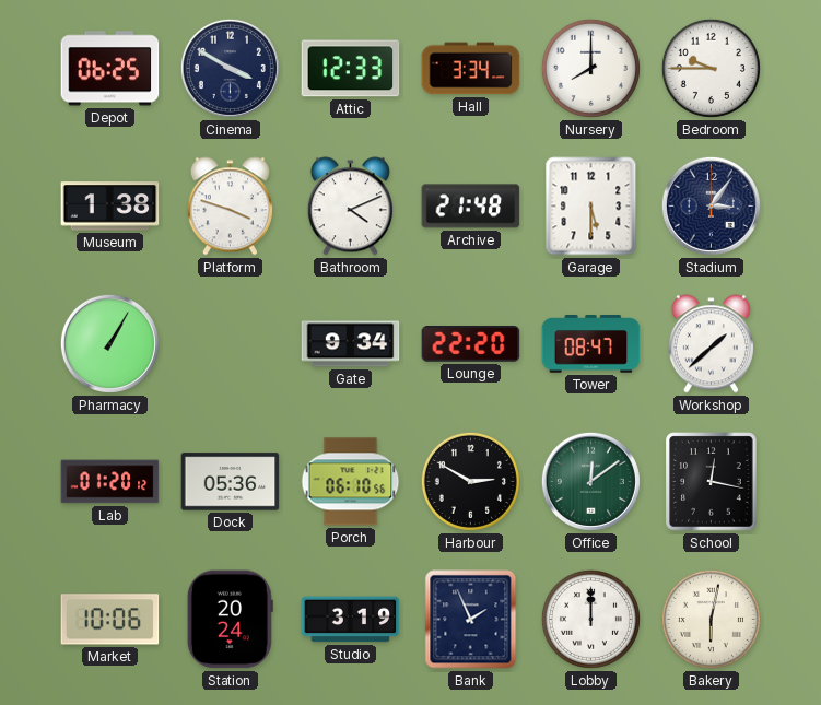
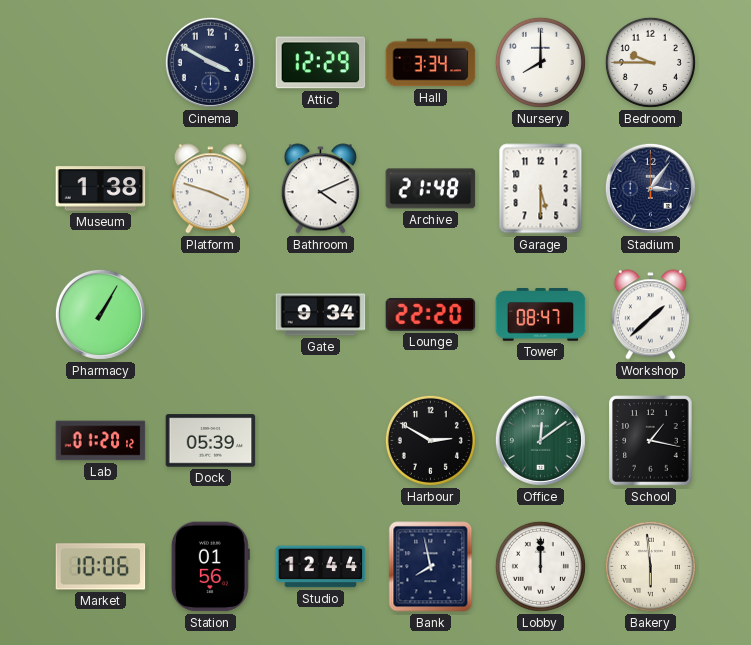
Depot: 06:25 -> none (110, 69)
Attic: 12:33 -> 12:29 (321, 63)
Dock: 05:36 -> 05:39 (211, 441)
Porch: 06:10 -> none (351, 482)
School: 12:17 -> 1:17 (651, 441)
Station: 20:24 -> 01:56 (210, 567)
Studio: 3:19 -> 12:44 (321, 567)
Bank: 1:56 -> 7:58 (431, 567)
Bakery: 6:02 -> 5:59 (650, 566)
